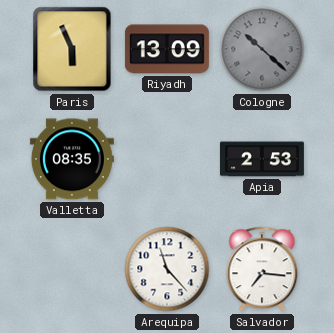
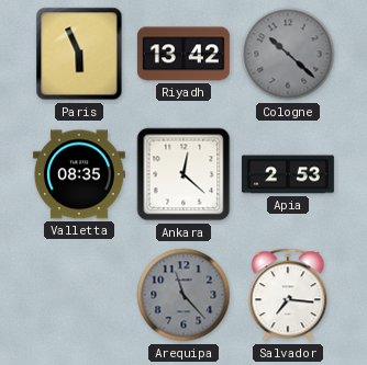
Riyadh: 13:09 -> 13:42 (183, 54)
Ankara: none -> 12:22 (183, 174)
Arequipa dial: white -> grey (183, 295)
